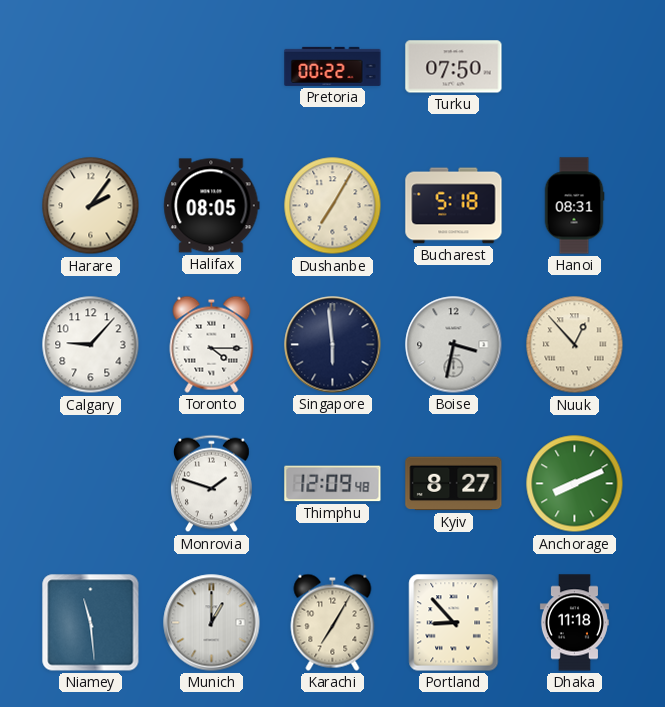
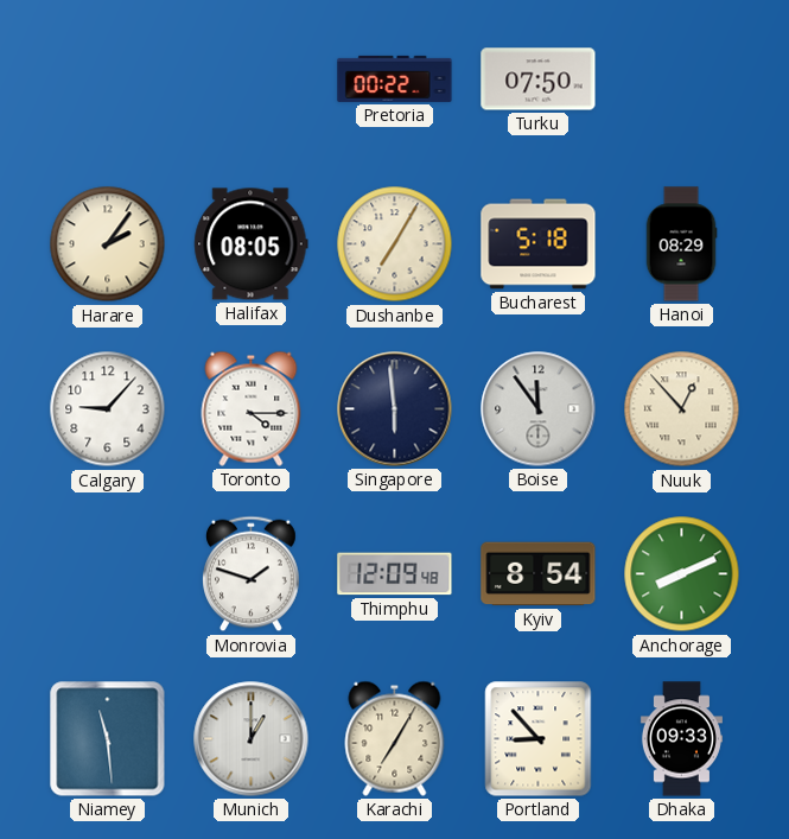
Hanoi: 08:31 -> 08:29 (681, 244)
Boise: 3:32 -> 11:54 (539, 409)
Kyiv: 8:27 -> 8:54 (539, 574)
Dhaka: 11:18 -> 09:33 (681, 739)
